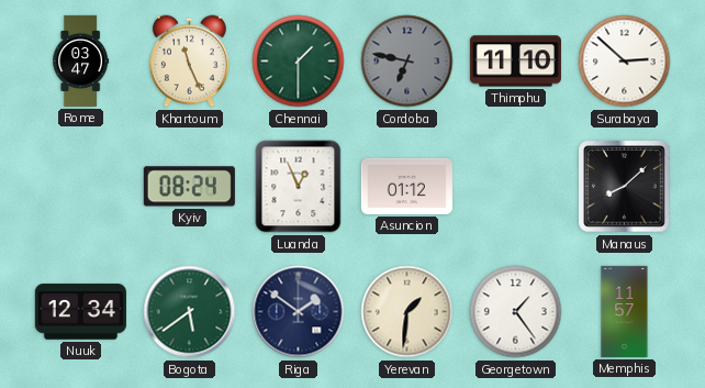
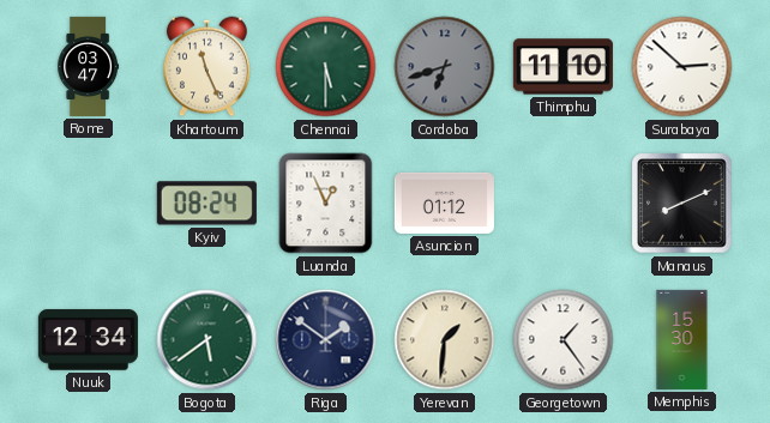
Chennai: 1:30 -> 5:30 (326, 67)
Cordoba: 6:47 -> 6:42 (445, 67)
Manaus: 8:08 -> 8:11 (682, 204)
Memphis: 11:57 -> 15:30 (682, 339)
